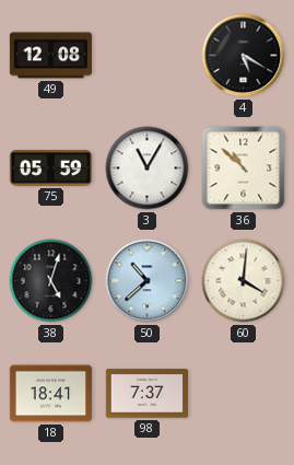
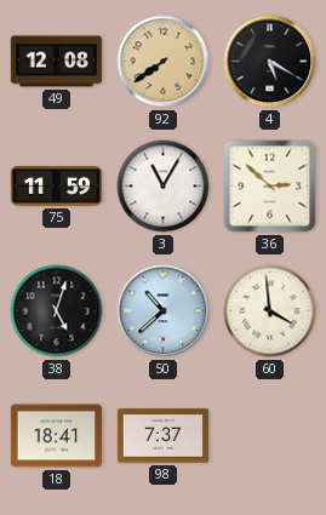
92: none -> 7:39 (164, 62)
75: 05:59 -> 11:59 (56, 187)
36: 10:52 -> 2:52 (270, 187)
60: 4:01 -> 3:59 (270, 311)
